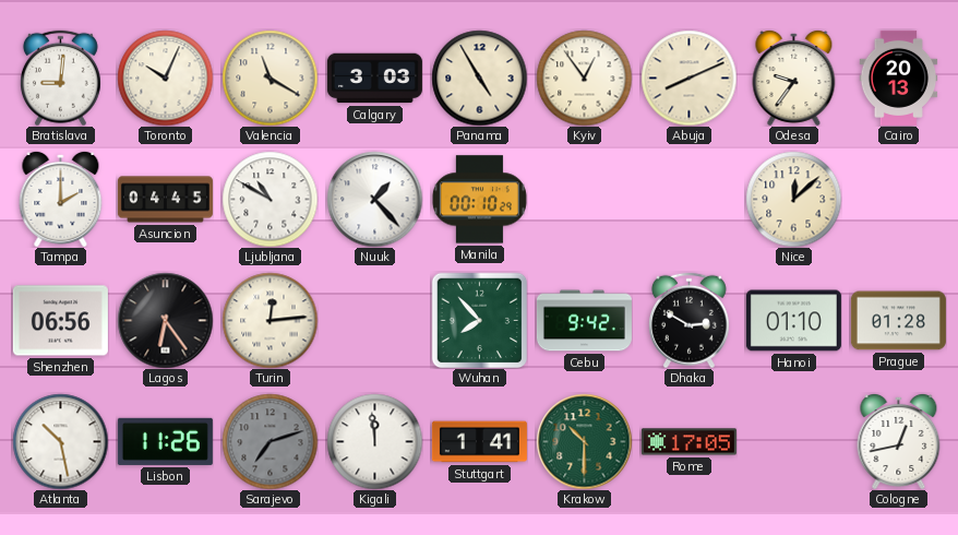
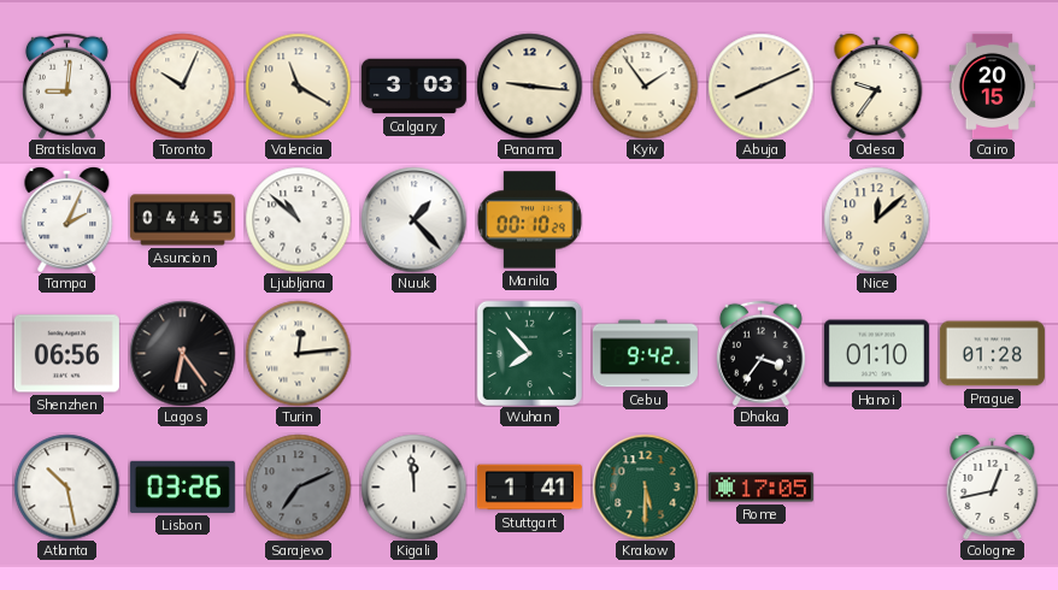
Panama: 4:55 -> 9:16 (529, 85)
Kyiv: 12:54 -> 1:54 (645, 85)
Cairo: 20:13 -> 20:15 (993, 85)
Tampa: 2:00 -> 2:04 (67, 219)
Ljubljana: 10:50 -> 10:52 (298, 219)
Dhaka: 2:50 -> 3:36 (760, 353)
Lisbon: 11:26 -> 03:26 (182, 486)
Sarajevo: 7:12 -> 7:11 (298, 486)
Krakow: 10:30 -> 5:30 (645, 486)
